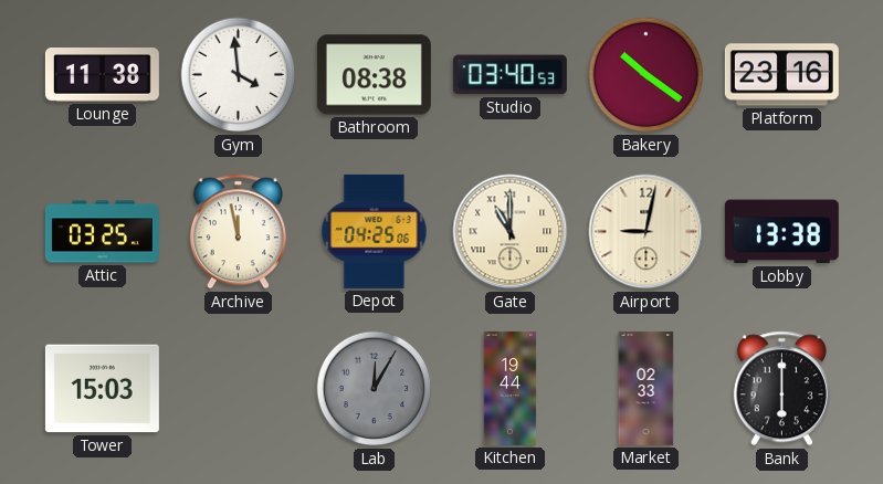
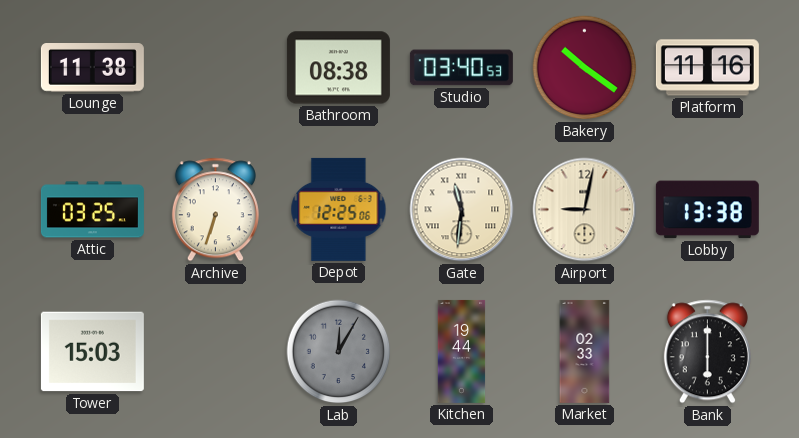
Gym: 3:59 -> none (239, 75)
Platform: 23:16 -> 11:16 (707, 68)
Archive: 11:58 -> 6:33 (215, 210)
Depot: 04:25 -> 12:25 (339, 209)
Gate: 11:00 -> 11:31 (462, 210)
